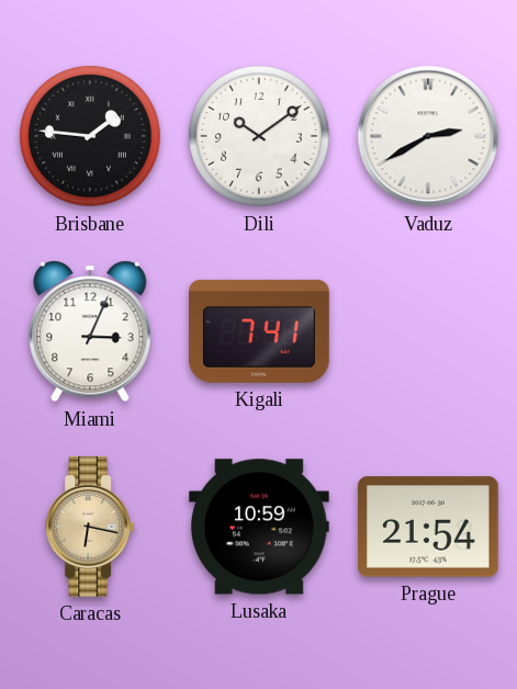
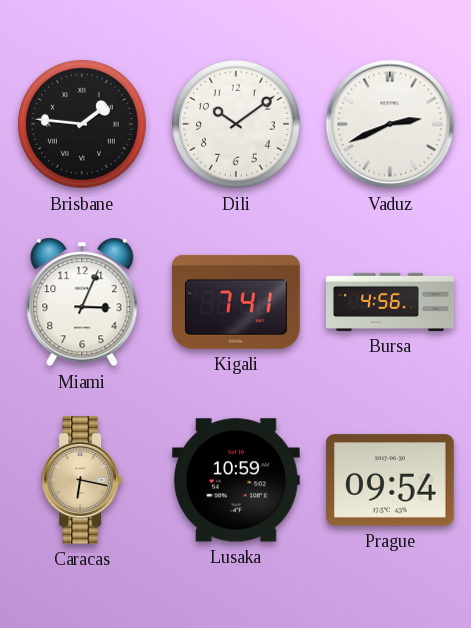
Vaduz: 2:40 -> 2:41 (390, 124)
Bursa: none -> 4:56 (391, 302)
Prague: 21:54 -> 09:54 (390, 480)
